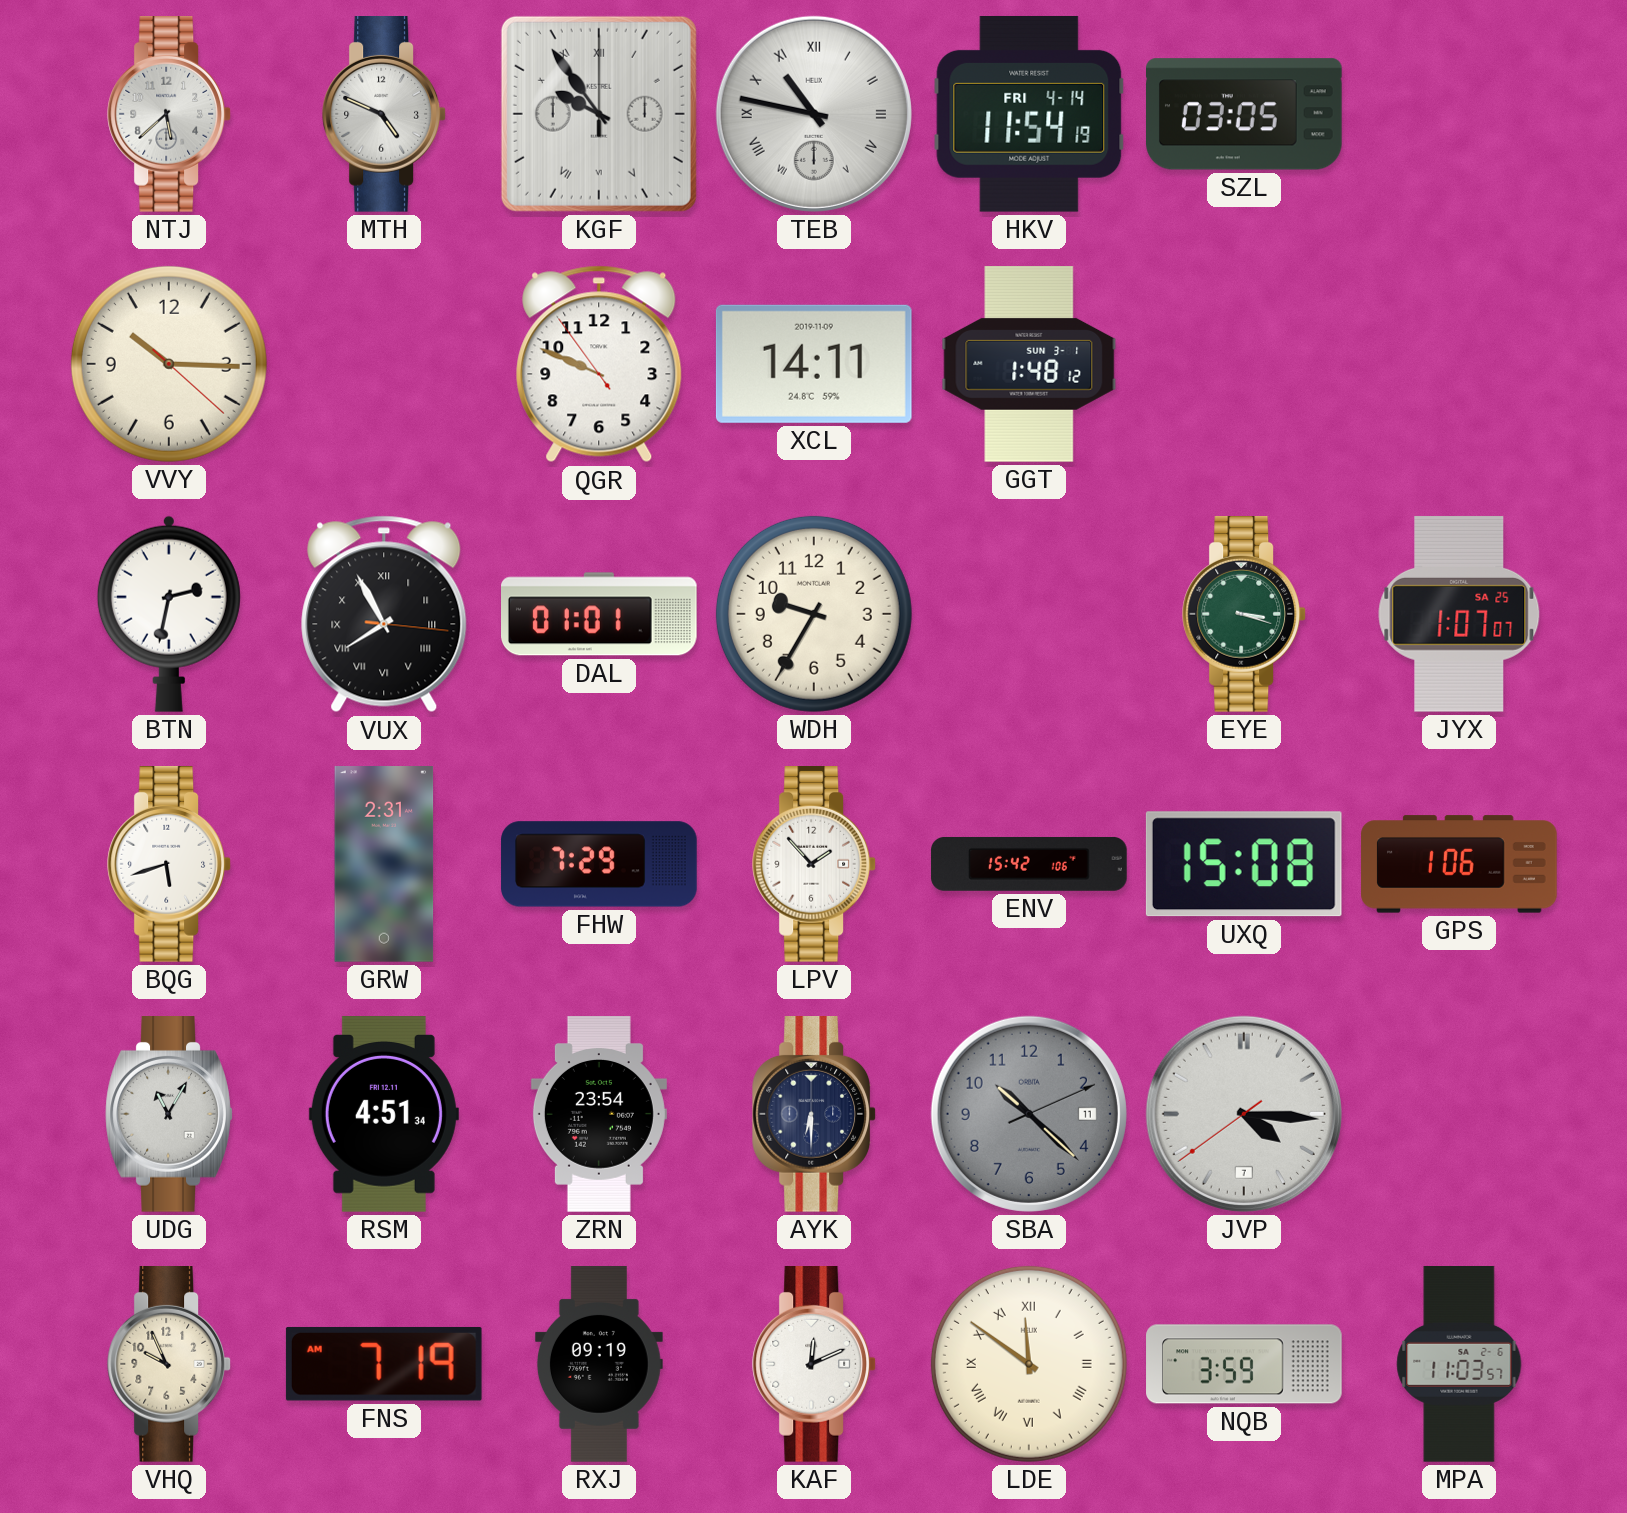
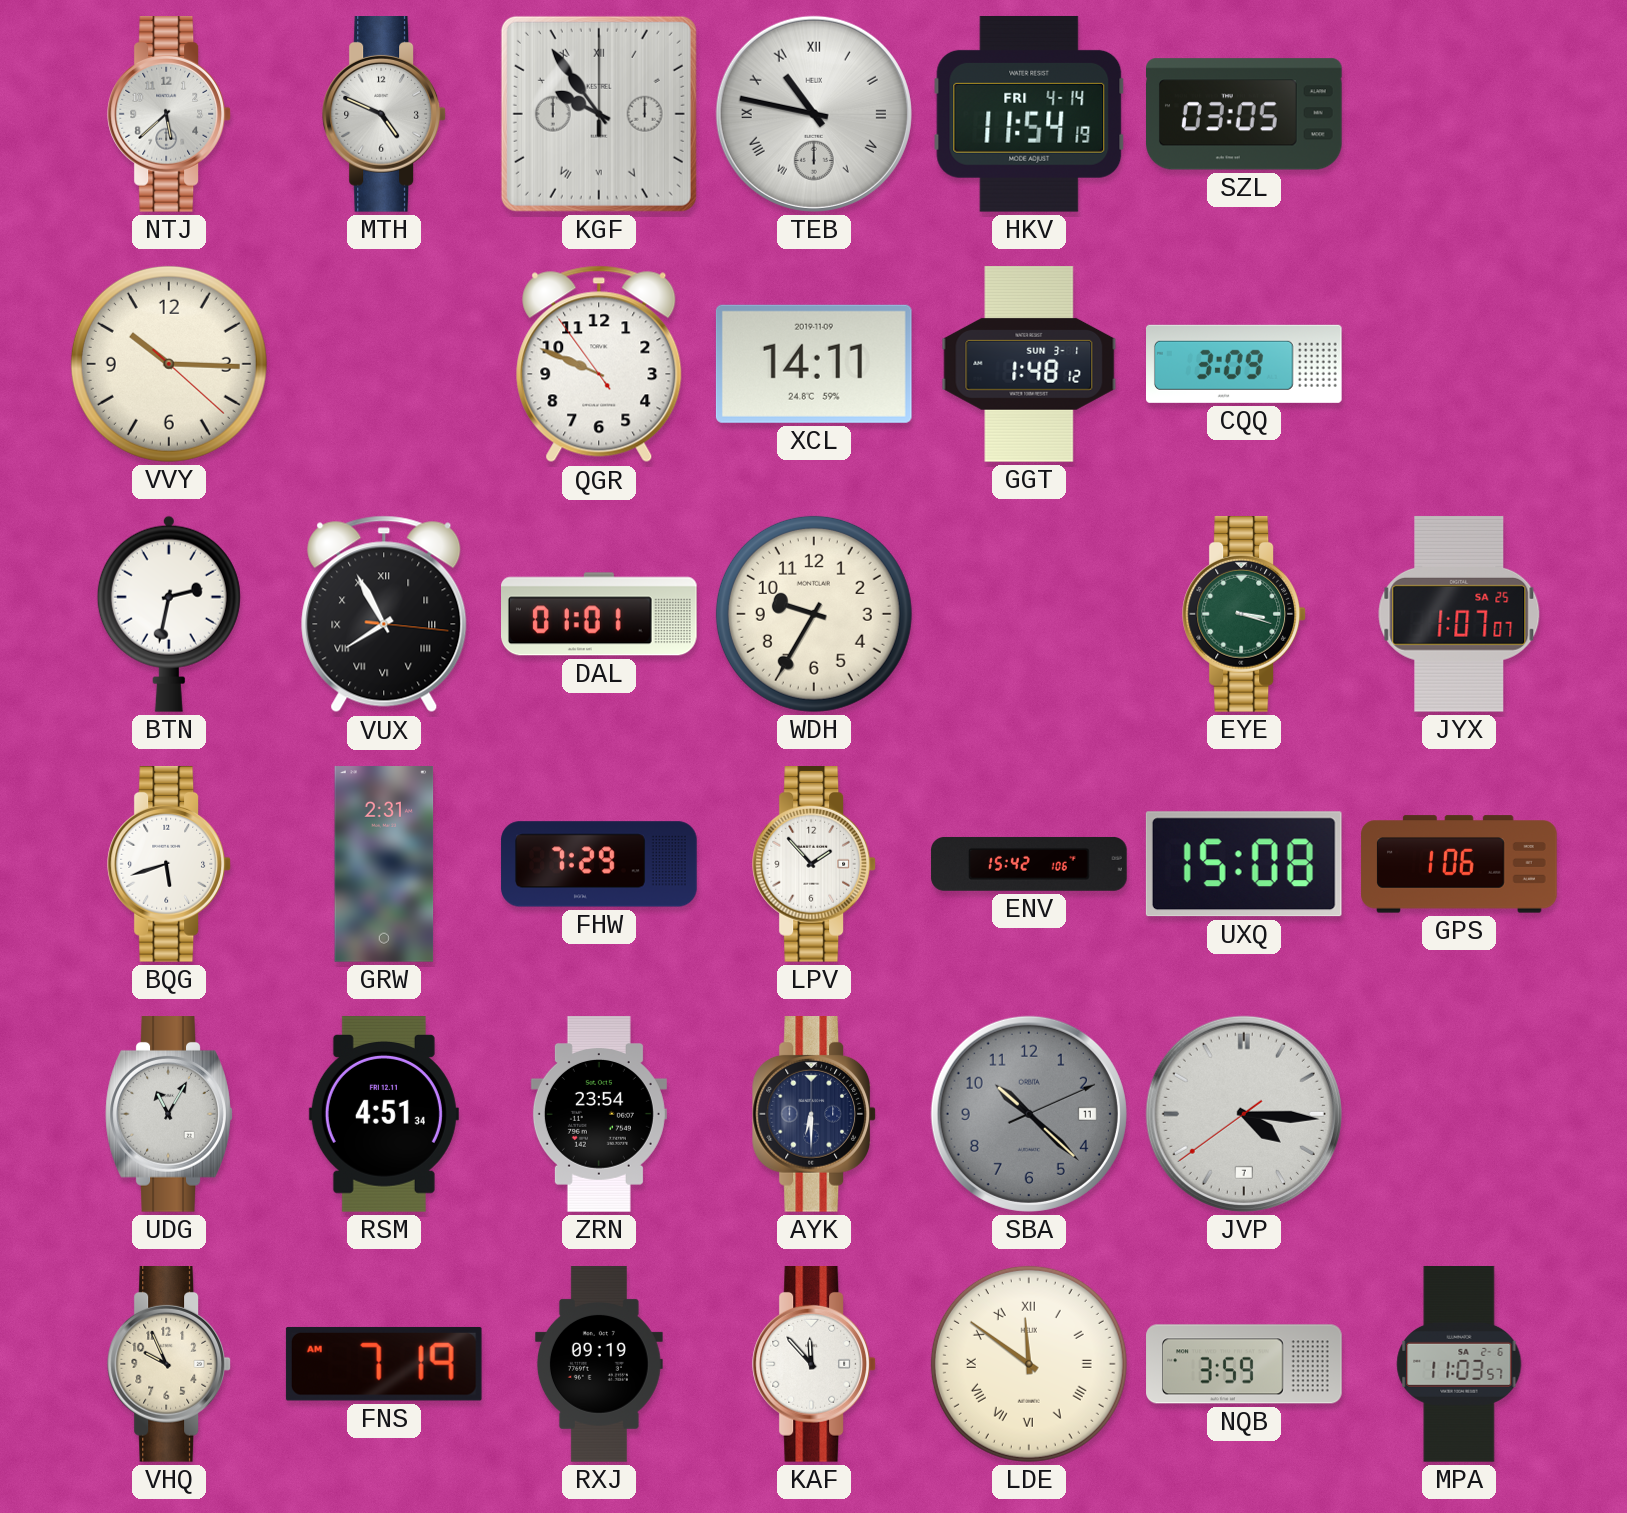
CQQ: none -> 3:09 (1245, 364)
KAF: 12:11 -> 11:53 (814, 1365)
